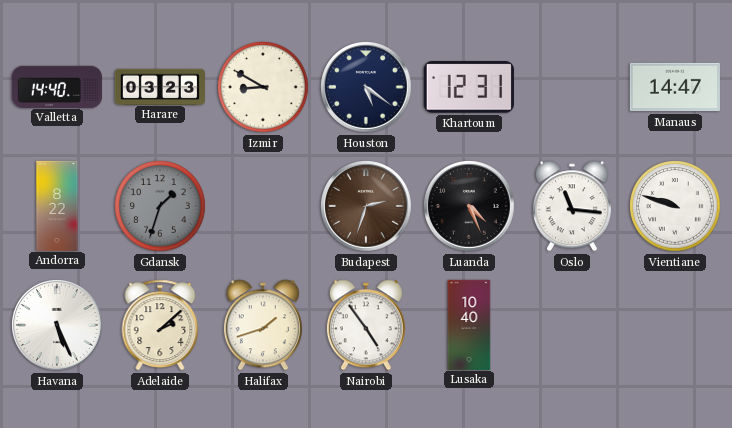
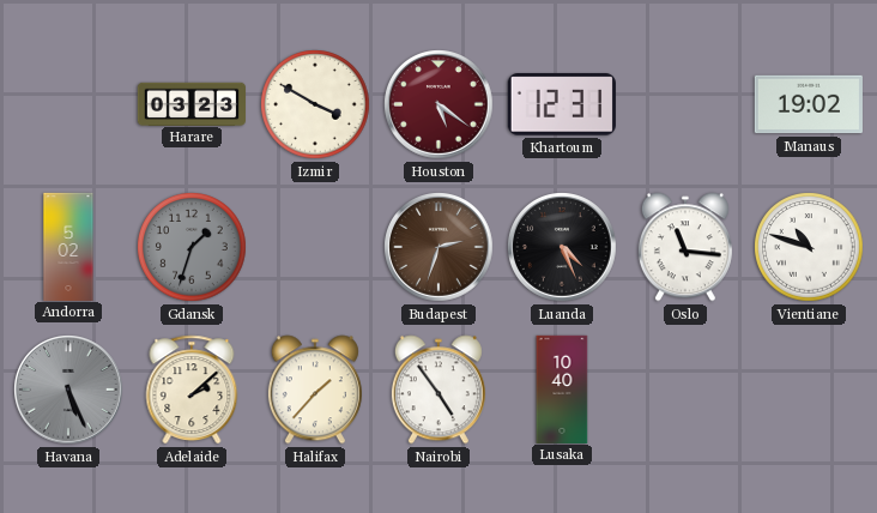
Valletta: 14:40 -> none (56, 86)
Izmir: 8:50 -> 3:50 (315, 104)
Houston dial: navy -> burgundy (440, 105)
Manaus: 14:47 -> 19:02 (809, 104)
Andorra: 8:22 -> 5:02 (68, 246)
Vientiane: 9:48 -> 10:48 (809, 247)
Havana dial: white -> grey (69, 391)
Halifax: 1:42 -> 1:37 (315, 390)
